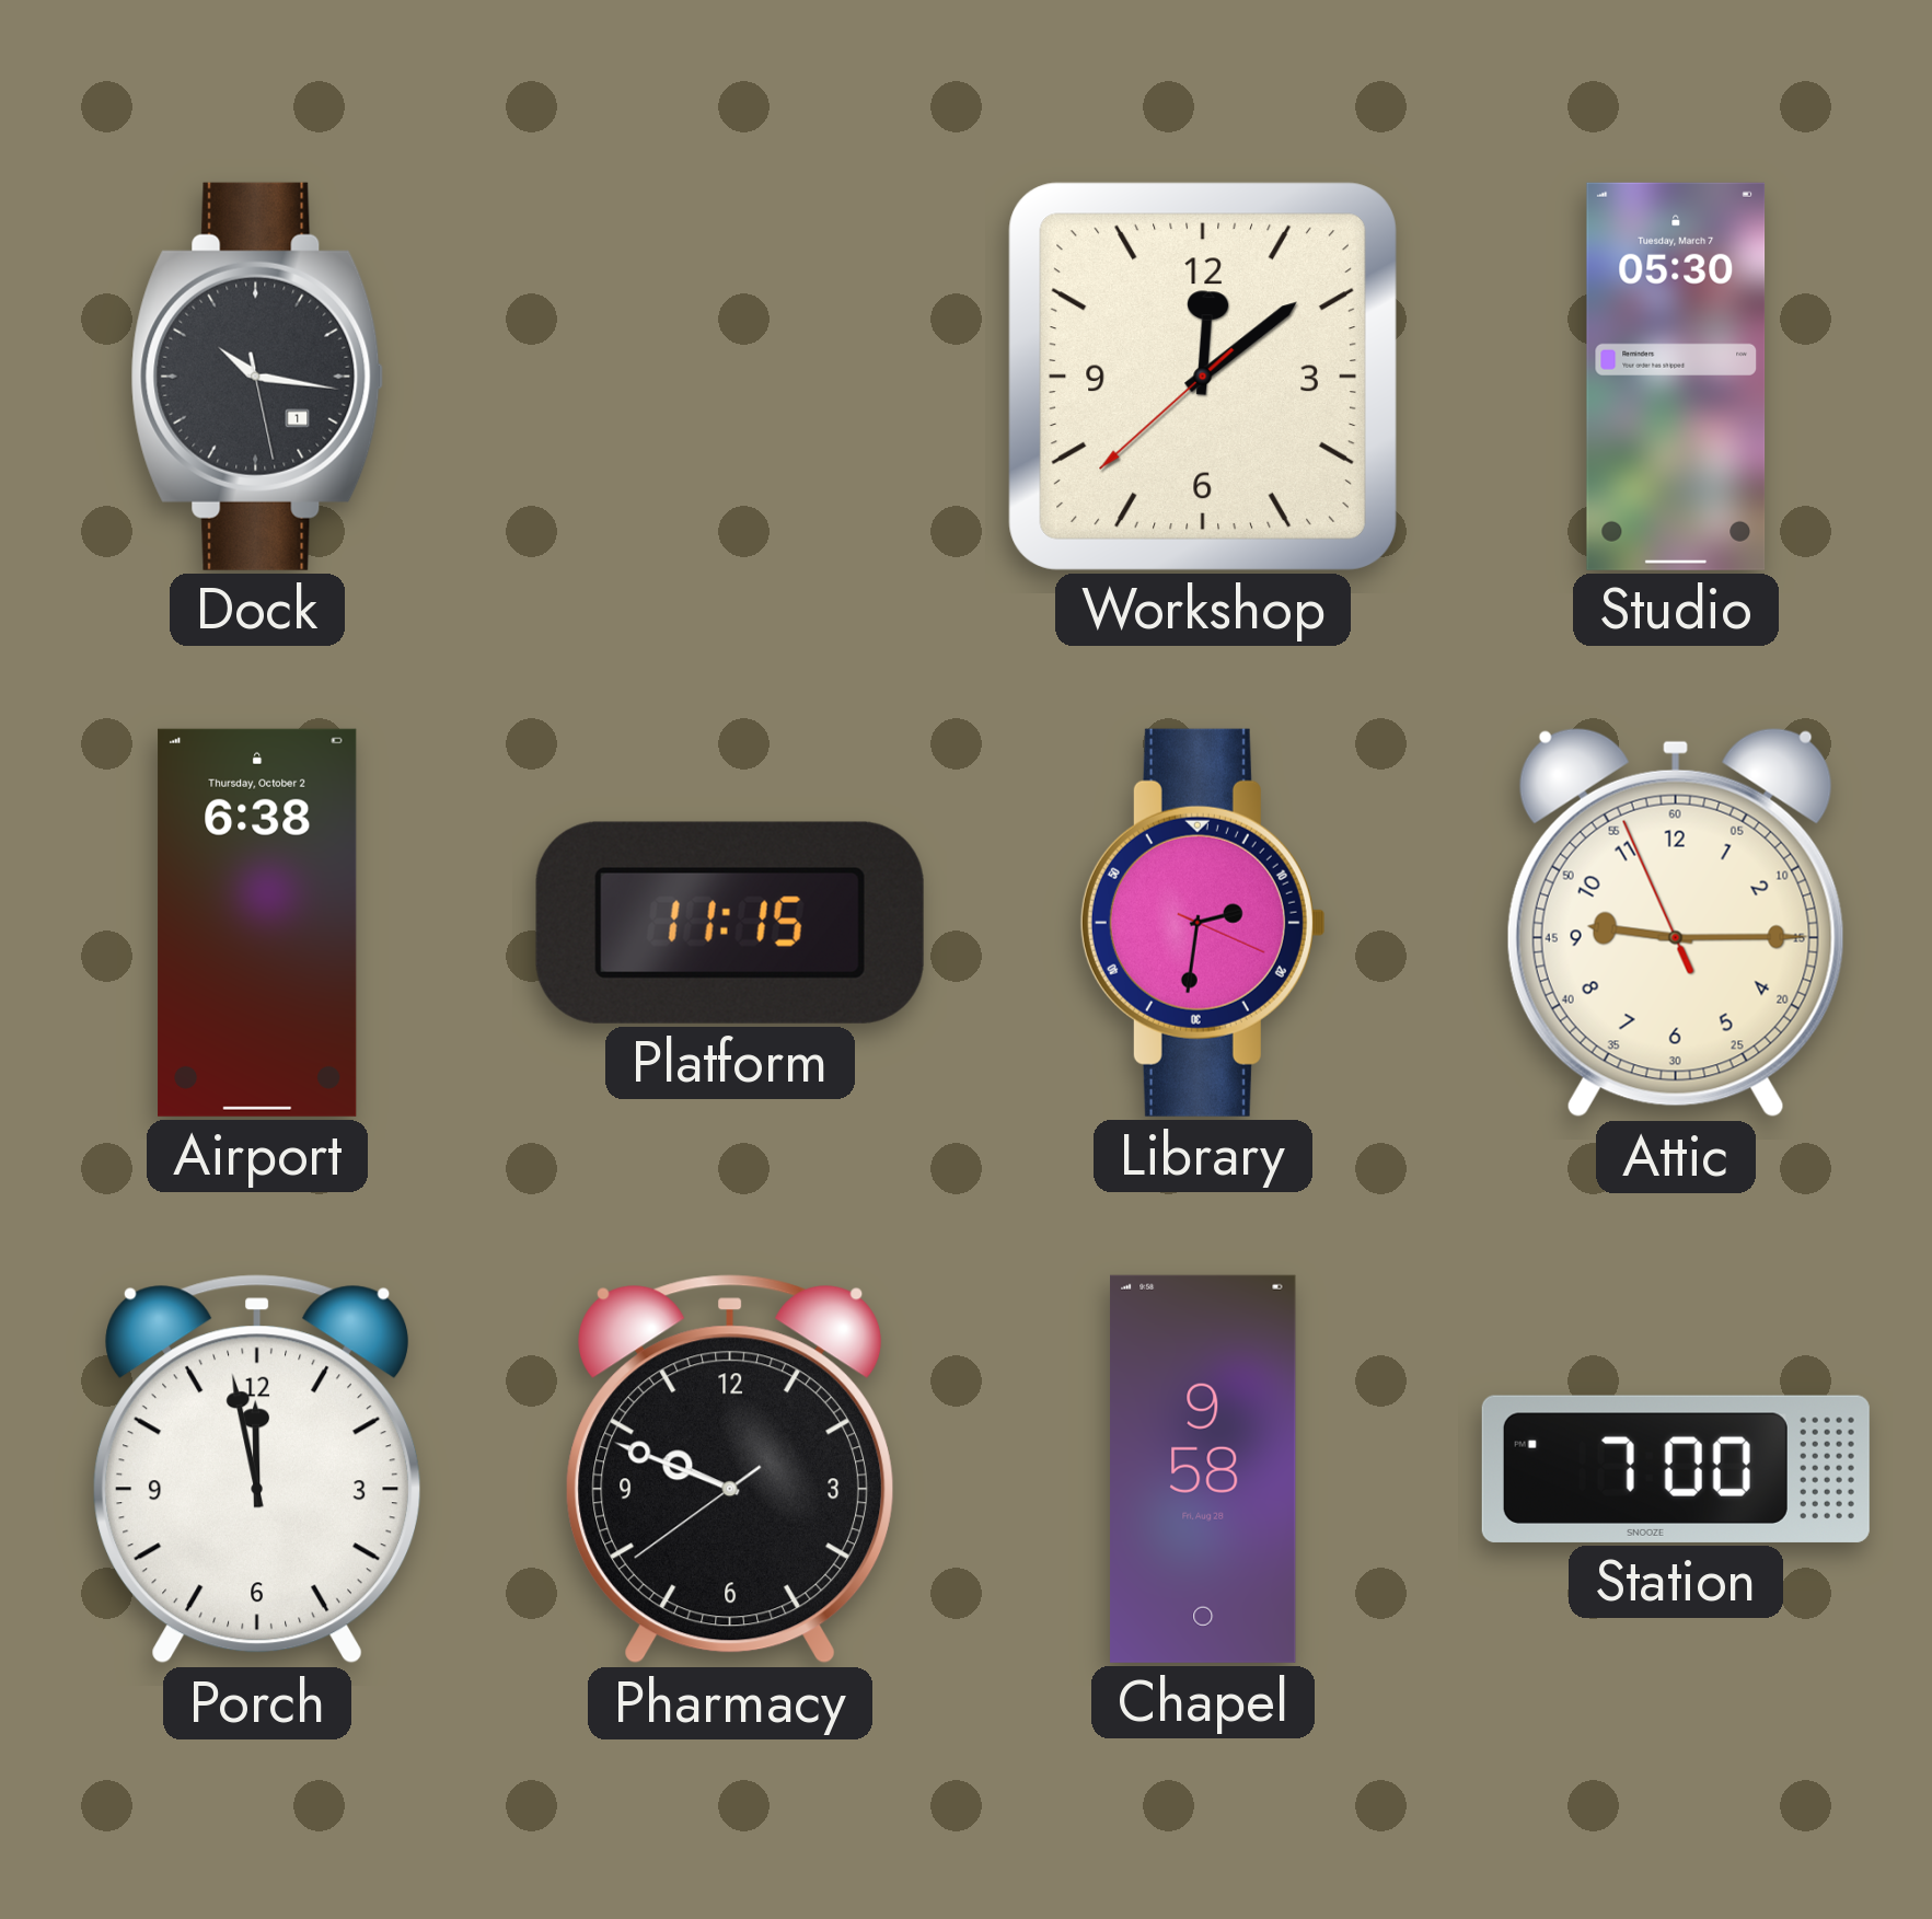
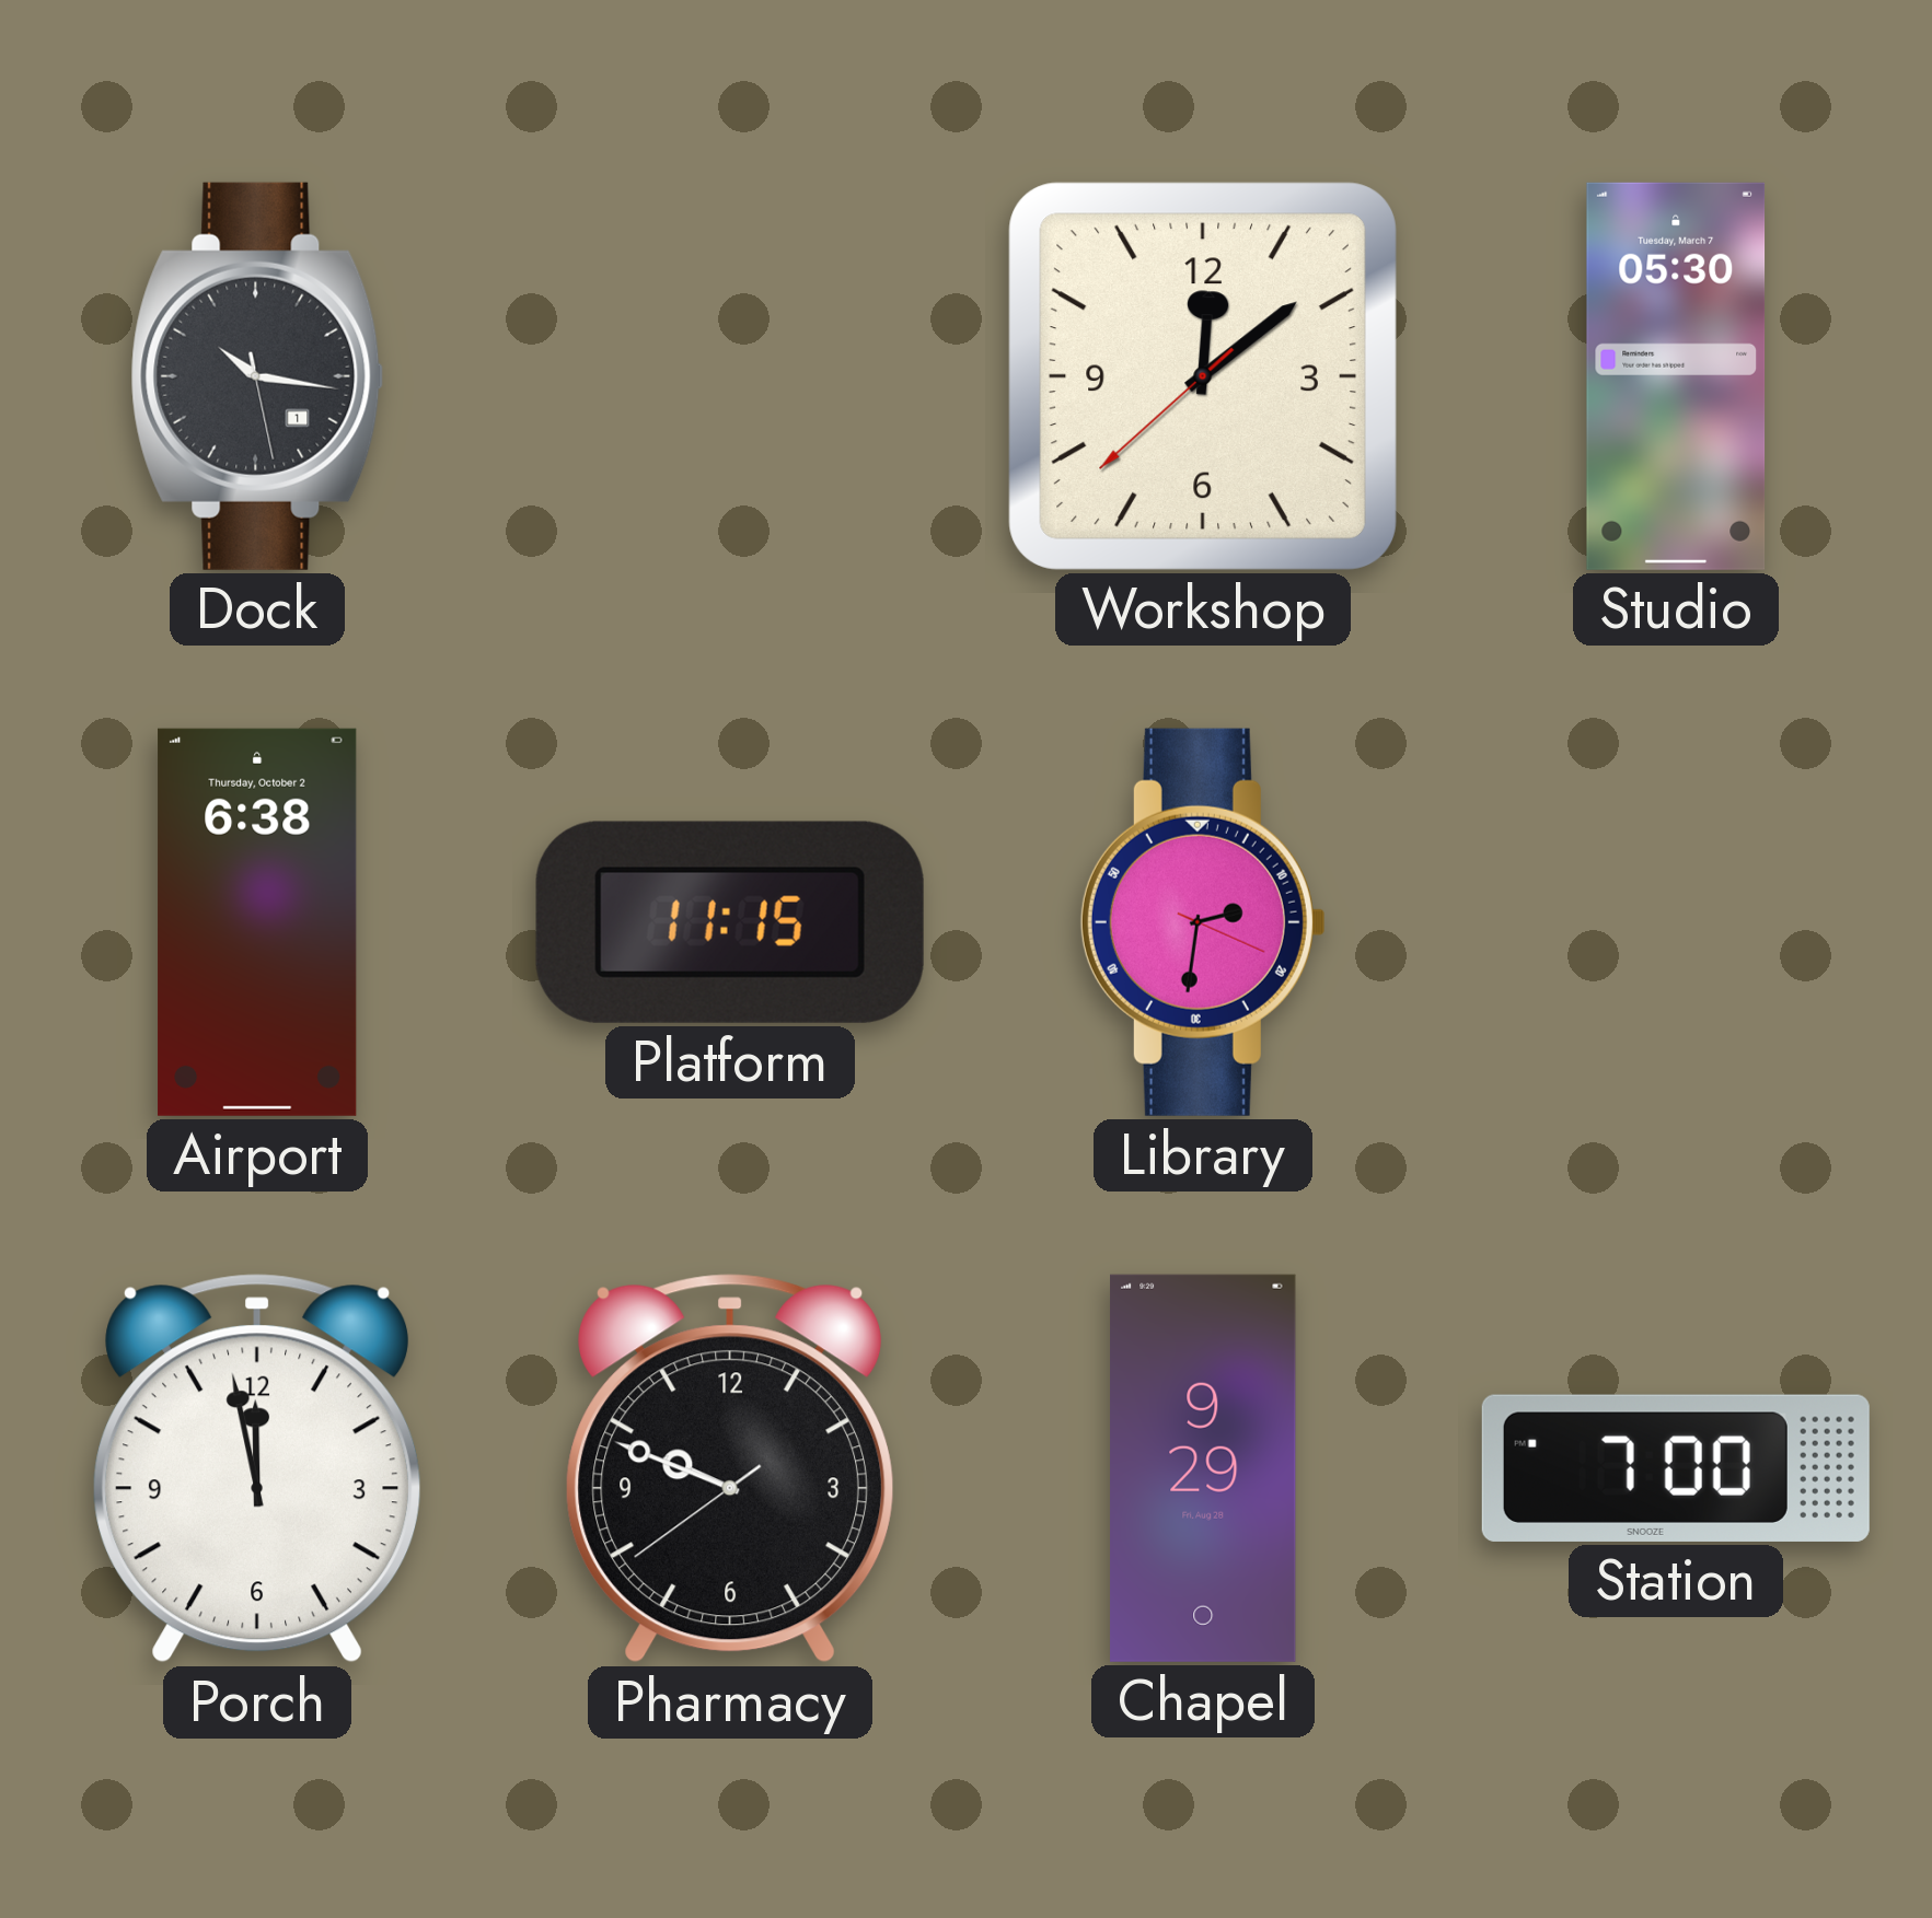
Attic: 9:14 -> none (1676, 923)
Chapel: 9:58 -> 9:29 (1203, 1468)
